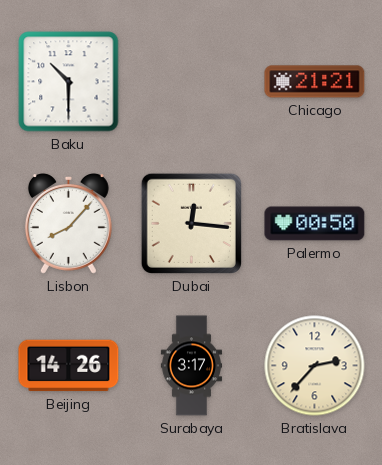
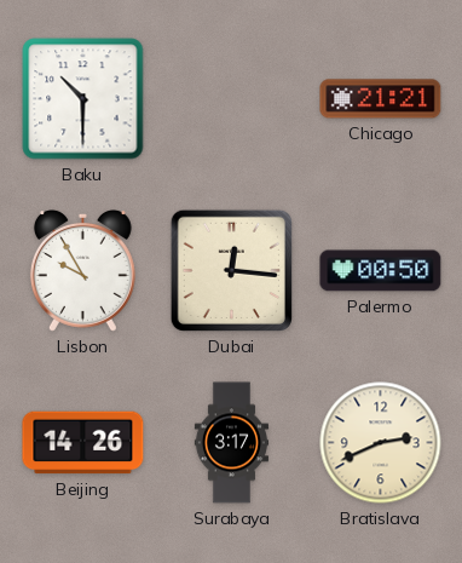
Lisbon: 8:07 -> 9:55 (82, 271)
Bratislava: 2:37 -> 2:41 (381, 443)
